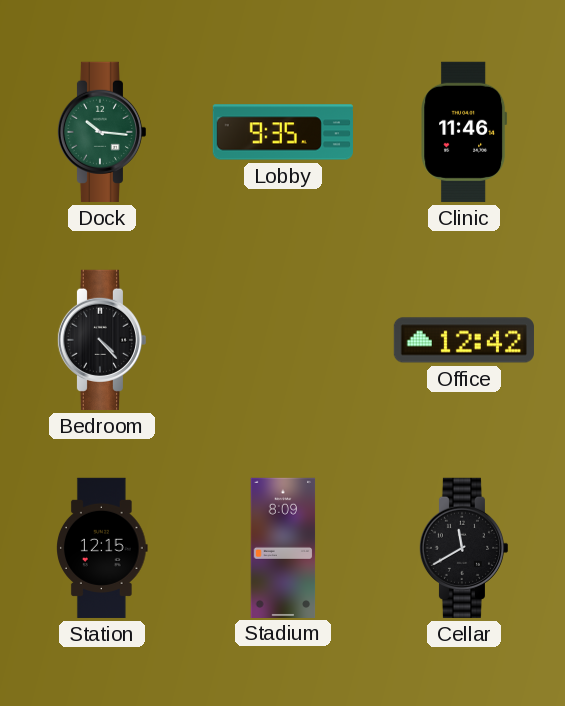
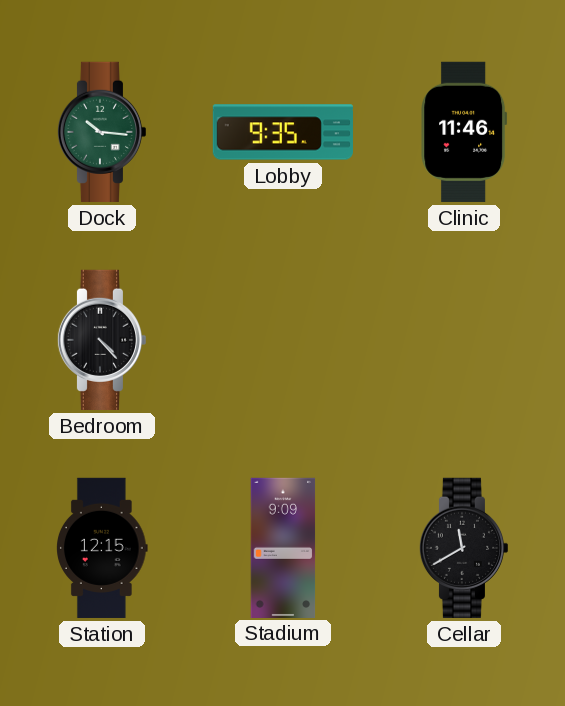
Office: 12:42 -> none (464, 340)
Stadium: 8:09 -> 9:09 (283, 547)
